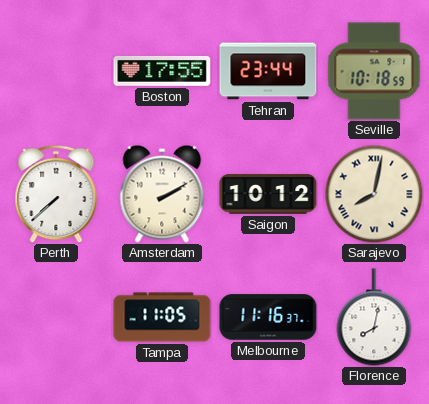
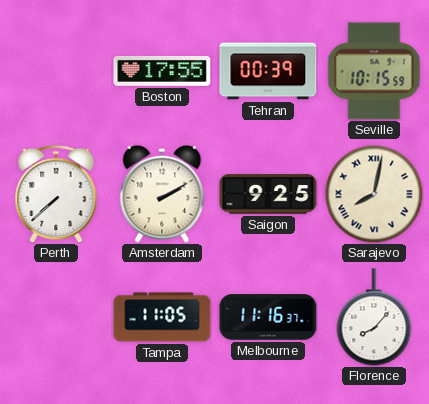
Tehran: 23:44 -> 00:39 (268, 71)
Seville: 10:18 -> 10:15 (374, 71)
Saigon: 10:12 -> 9:25 (268, 194)
Florence: 8:02 -> 8:07 (374, 317)
